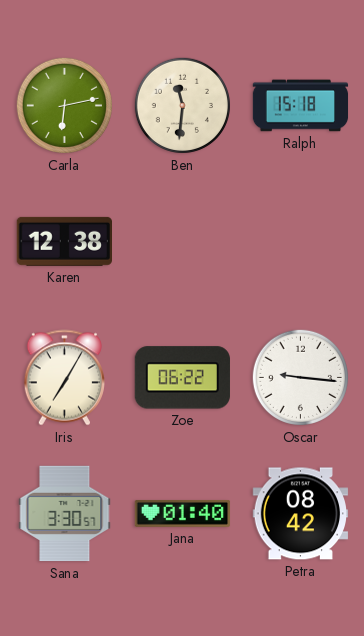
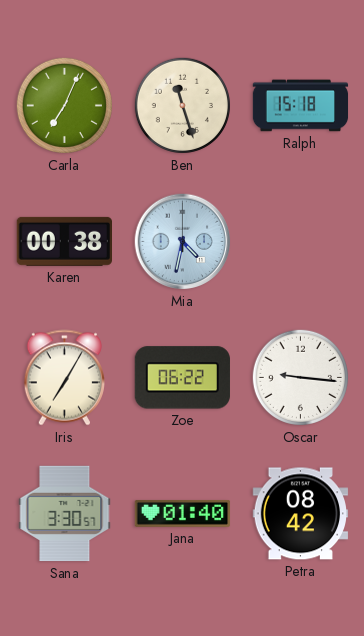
Carla: 6:13 -> 7:04 (64, 105)
Ben: 11:31 -> 11:27 (182, 105)
Karen: 12:38 -> 00:38 (64, 241)
Mia: none -> 4:32 (183, 242)
